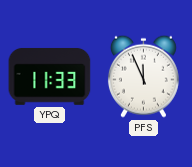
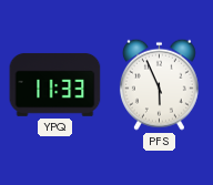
PFS: 11:56 -> 5:56 (159, 84)
